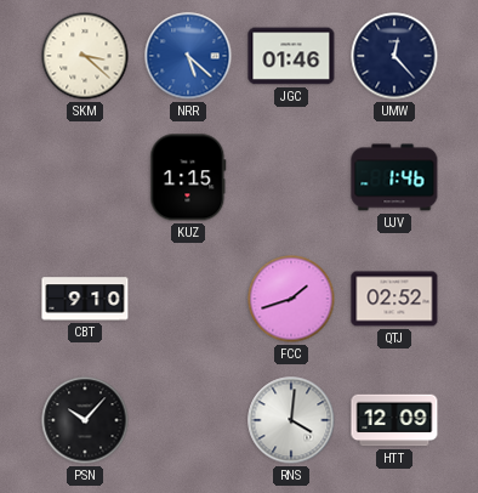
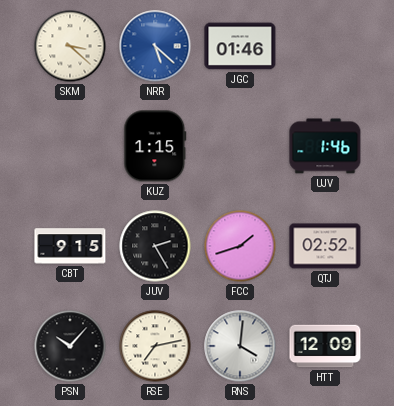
UMW: 12:23 -> none (394, 56)
CBT: 9:10 -> 9:15 (70, 246)
JUV: none -> 2:25 (155, 246)
RSE: none -> 7:13 (155, 346)
